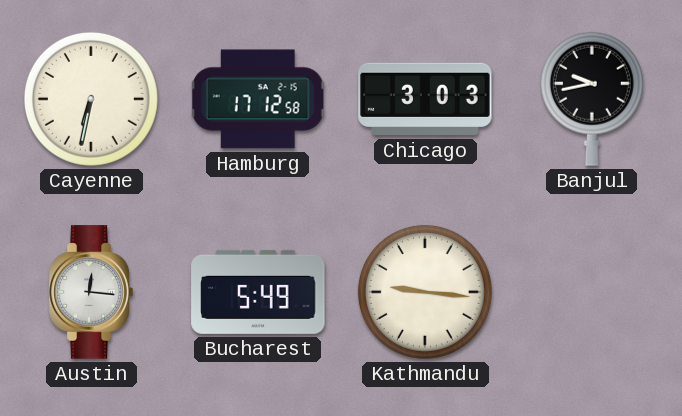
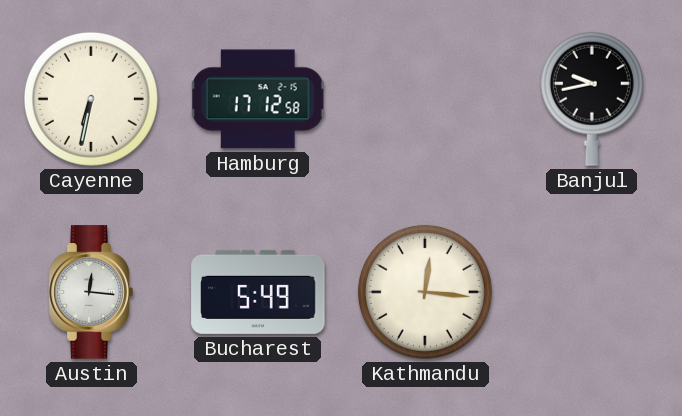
Chicago: 3:03 -> none (425, 99)
Kathmandu: 9:16 -> 12:16 (425, 292)
